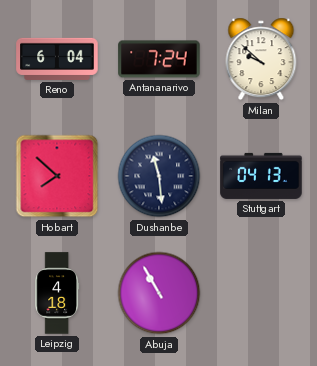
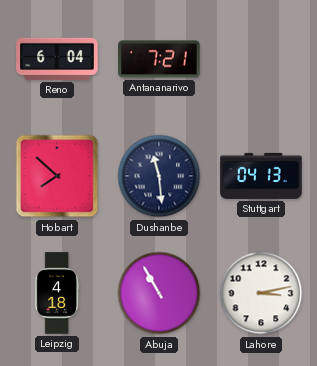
Antananarivo: 7:24 -> 7:21 (159, 59)
Milan: 9:52 -> none (261, 59)
Lahore: none -> 3:13 (261, 293)
